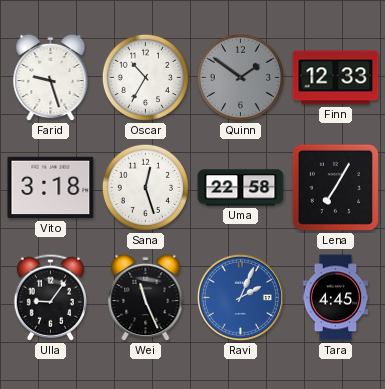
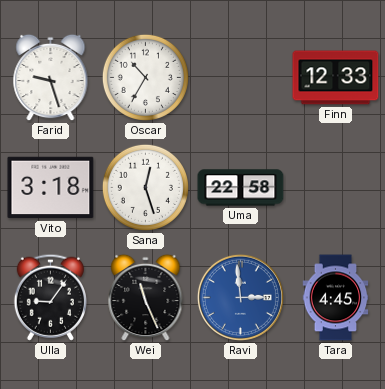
Quinn: 1:51 -> none (240, 77)
Lena: 7:05 -> none (335, 187)
Ravi: 2:04 -> 2:59 (240, 297)
